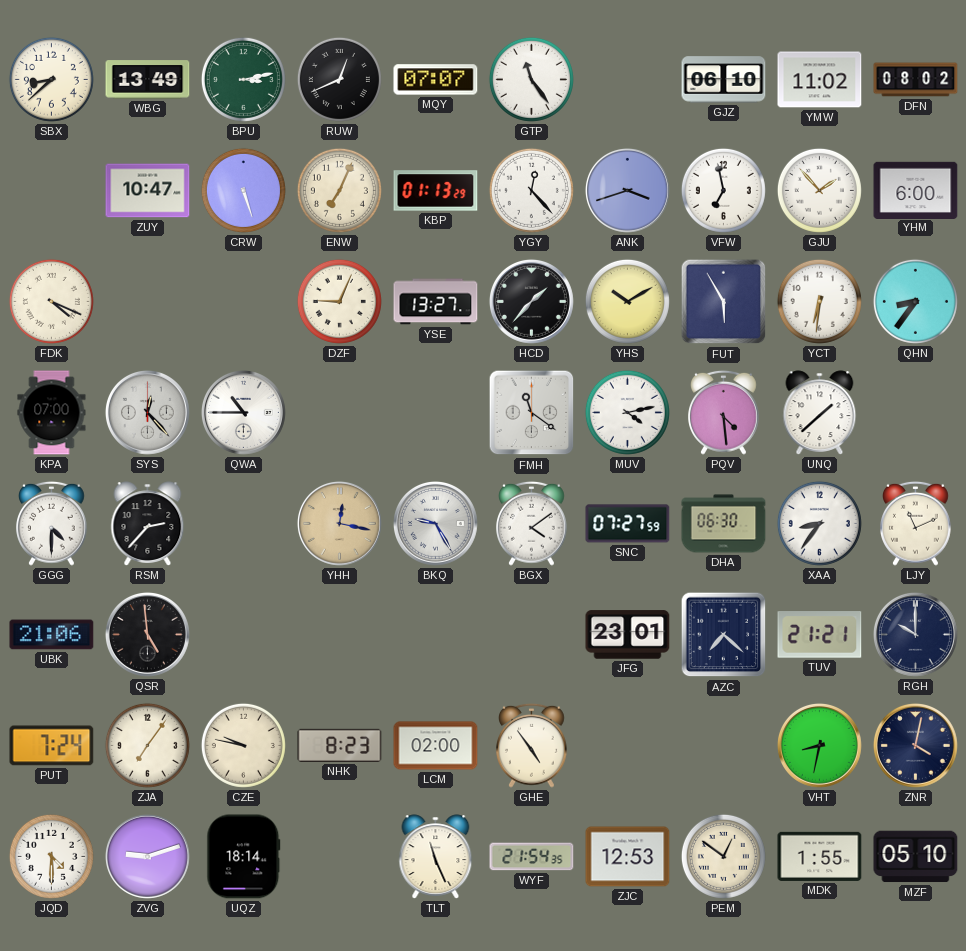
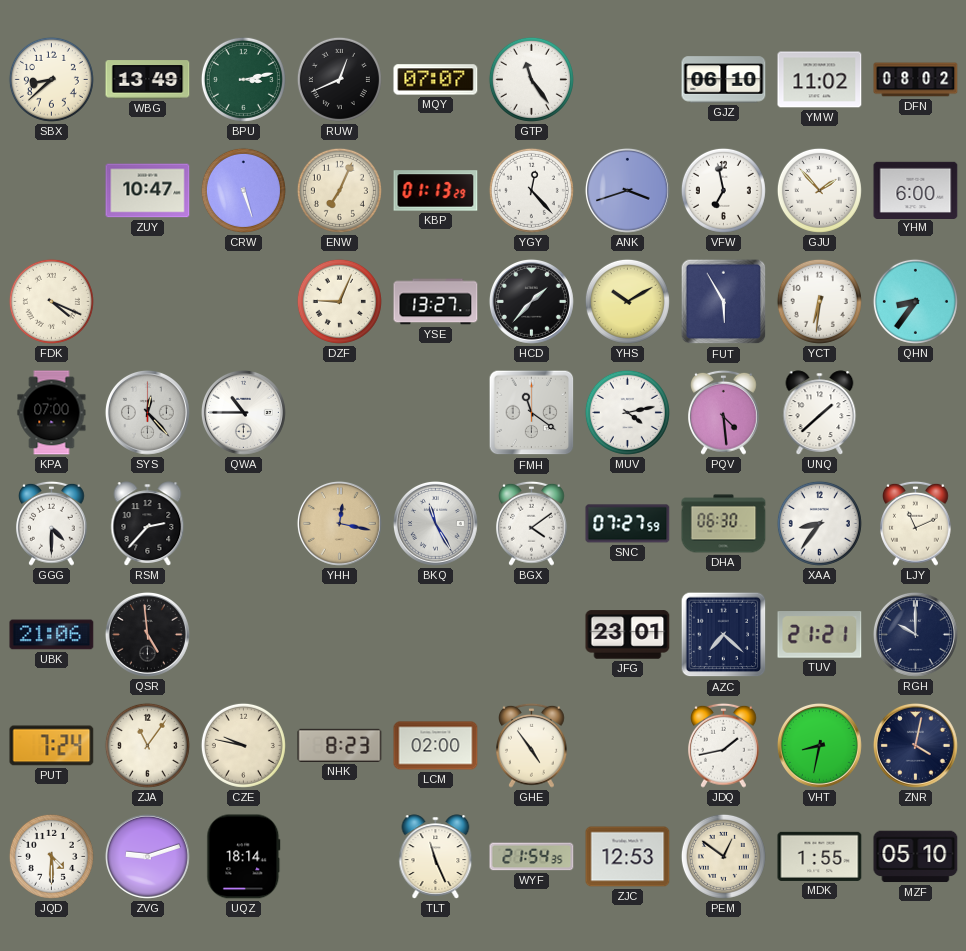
BKQ: 9:25 -> 11:25 (435, 523)
ZJA: 7:06 -> 11:06 (147, 745)
JDQ: none -> 1:43 (724, 745)
